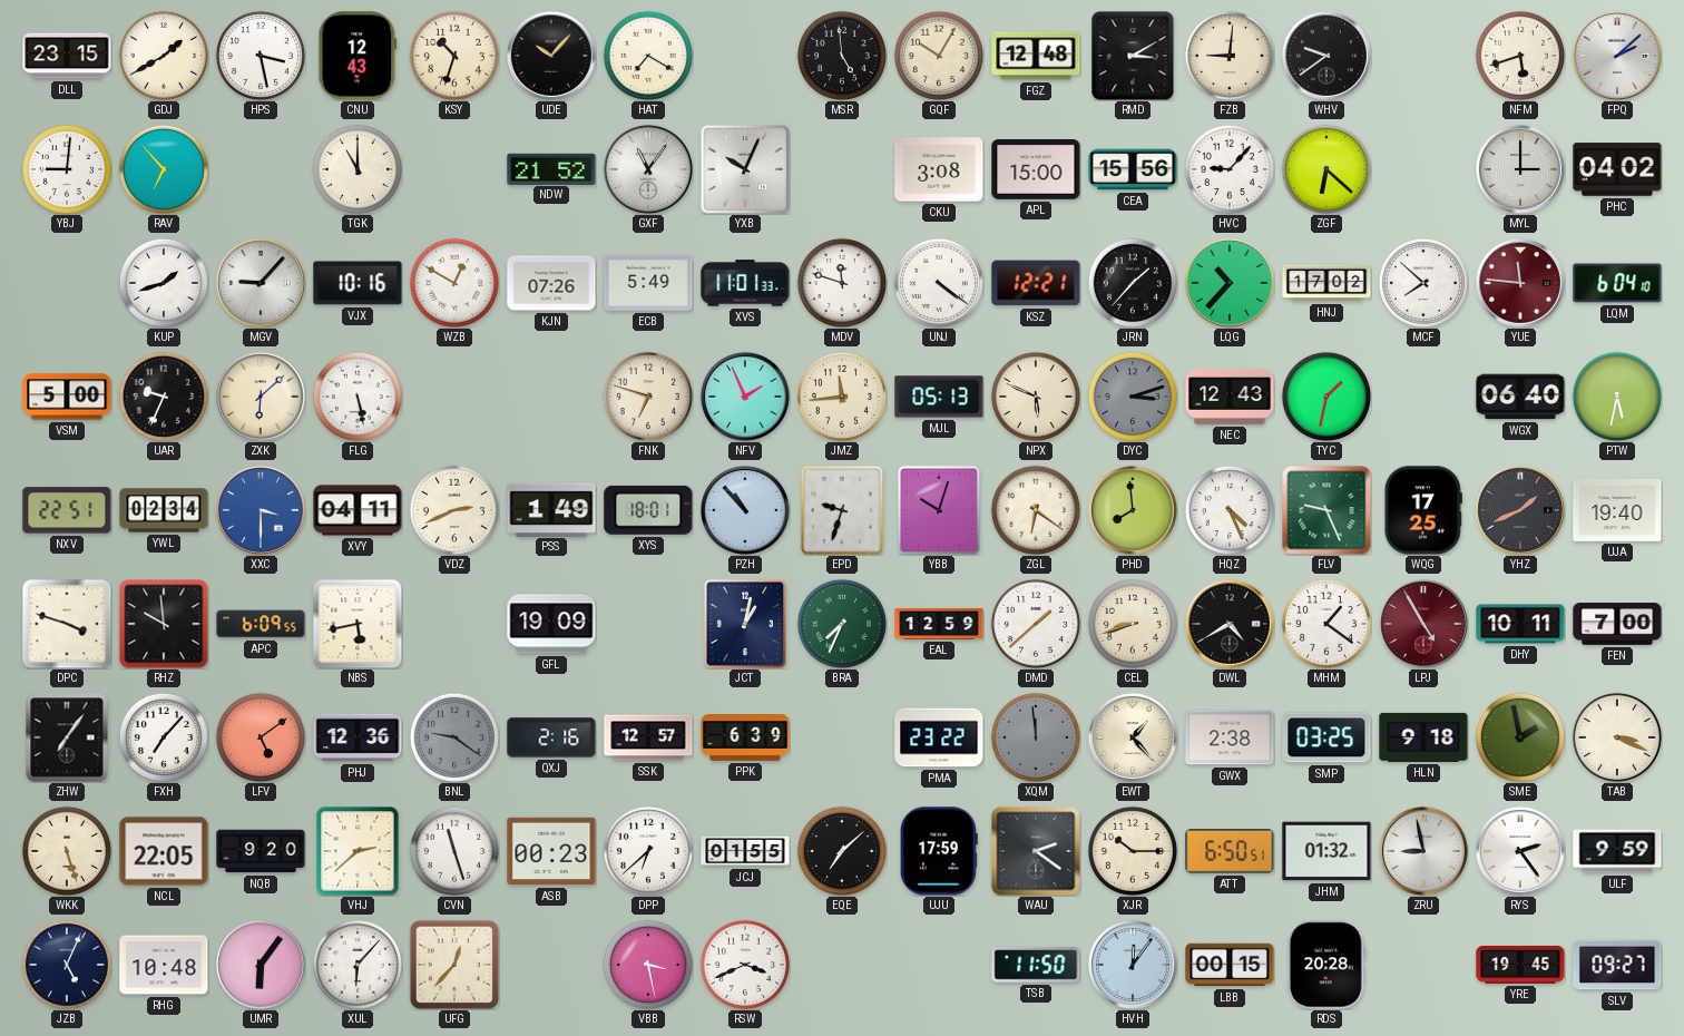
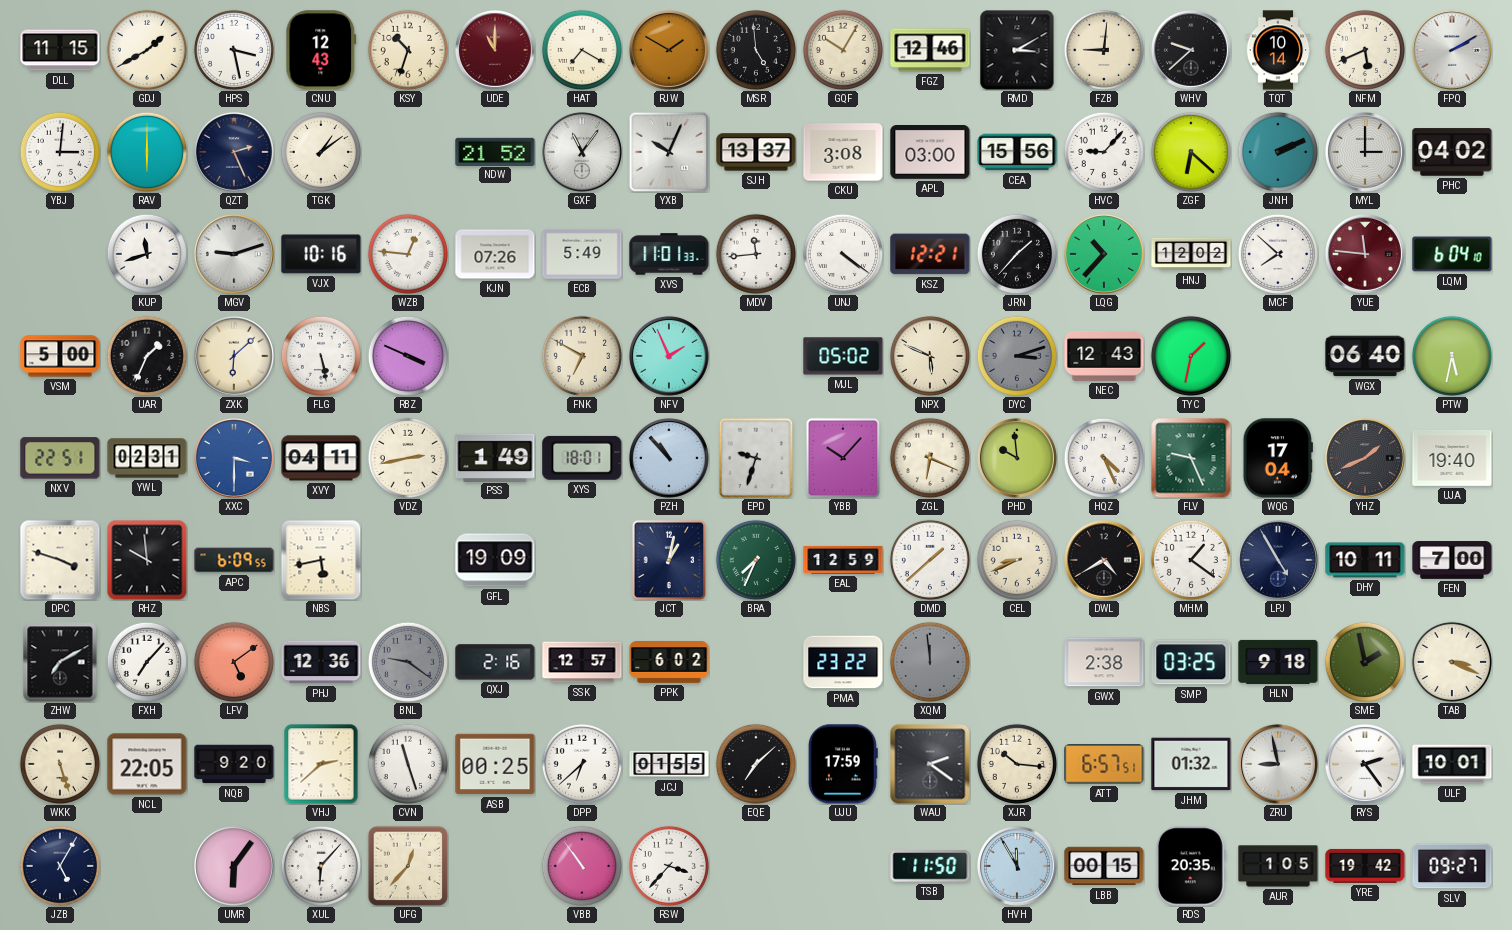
DLL: 23:15 -> 11:15 (60, 50)
UDE: 10:07 -> 11:00 (495, 50)
UDE dial: black -> burgundy (495, 50)
RJW: none -> 1:50 (669, 50)
FGZ: 12:48 -> 12:46 (930, 50)
WHV: 9:39 -> 9:38 (1191, 50)
TQT: none -> 10:14 (1278, 50)
NFM: 5:42 -> 5:41 (1365, 50)
FPQ: 2:08 -> 2:10 (1452, 50)
YBJ: 9:01 -> 3:01 (60, 152)
RAV: 6:53 -> 6:00 (147, 152)
QZT: none -> 2:26 (234, 152)
TGK: 11:00 -> 1:09 (321, 152)
SJH: none -> 13:37 (756, 152)
APL: 15:00 -> 03:00 (930, 153)
JNH: none -> 2:11 (1278, 152)
KUP: 1:42 -> 11:42 (147, 254)
MGV: 9:07 -> 9:12 (234, 254)
WZB: 12:50 -> 12:46 (408, 254)
MDV: 11:48 -> 11:44 (756, 254)
HNJ: 17:02 -> 12:02 (1191, 254)
UAR: 9:34 -> 1:34 (147, 356)
RBZ: none -> 3:49 (408, 356)
FNK: 6:48 -> 6:50 (582, 356)
JMZ: 11:44 -> none (842, 397)
MJL: 05:13 -> 05:02 (843, 356)
YWL: 02:34 -> 02:31 (147, 458)
VDZ: 2:41 -> 2:43 (408, 458)
YBB: 10:03 -> 10:07 (843, 458)
ZGL: 6:21 -> 6:19 (930, 458)
PHD: 7:59 -> 9:59 (1017, 458)
WQG: 17:25 -> 17:04 (1278, 458)
CEL: 8:42 -> 8:41 (1017, 560)
LPJ dial: burgundy -> navy (1278, 560)
ZHW: 7:06 -> 7:10 (60, 662)
PPK: 6:39 -> 6:02 (669, 663)
EWT: 1:23 -> none (1133, 737)
ASB: 00:23 -> 00:25 (495, 764)
XJR: 10:15 -> 10:16 (1017, 764)
ATT: 6:50 -> 6:57 (1104, 764)
ULF: 9:59 -> 10:01 (1452, 764)
JZB: 5:04 -> 5:05 (60, 866)
RHG: 10:48 -> none (164, 965)
VBB: 3:28 -> 10:54 (582, 866)
RSW: 3:41 -> 3:37 (669, 866)
HVH: 12:06 -> 11:55 (1017, 866)
RDS: 20:28 -> 20:35 (1191, 866)
AUR: none -> 1:05 (1278, 866)
YRE: 19:45 -> 19:42 (1365, 866)
